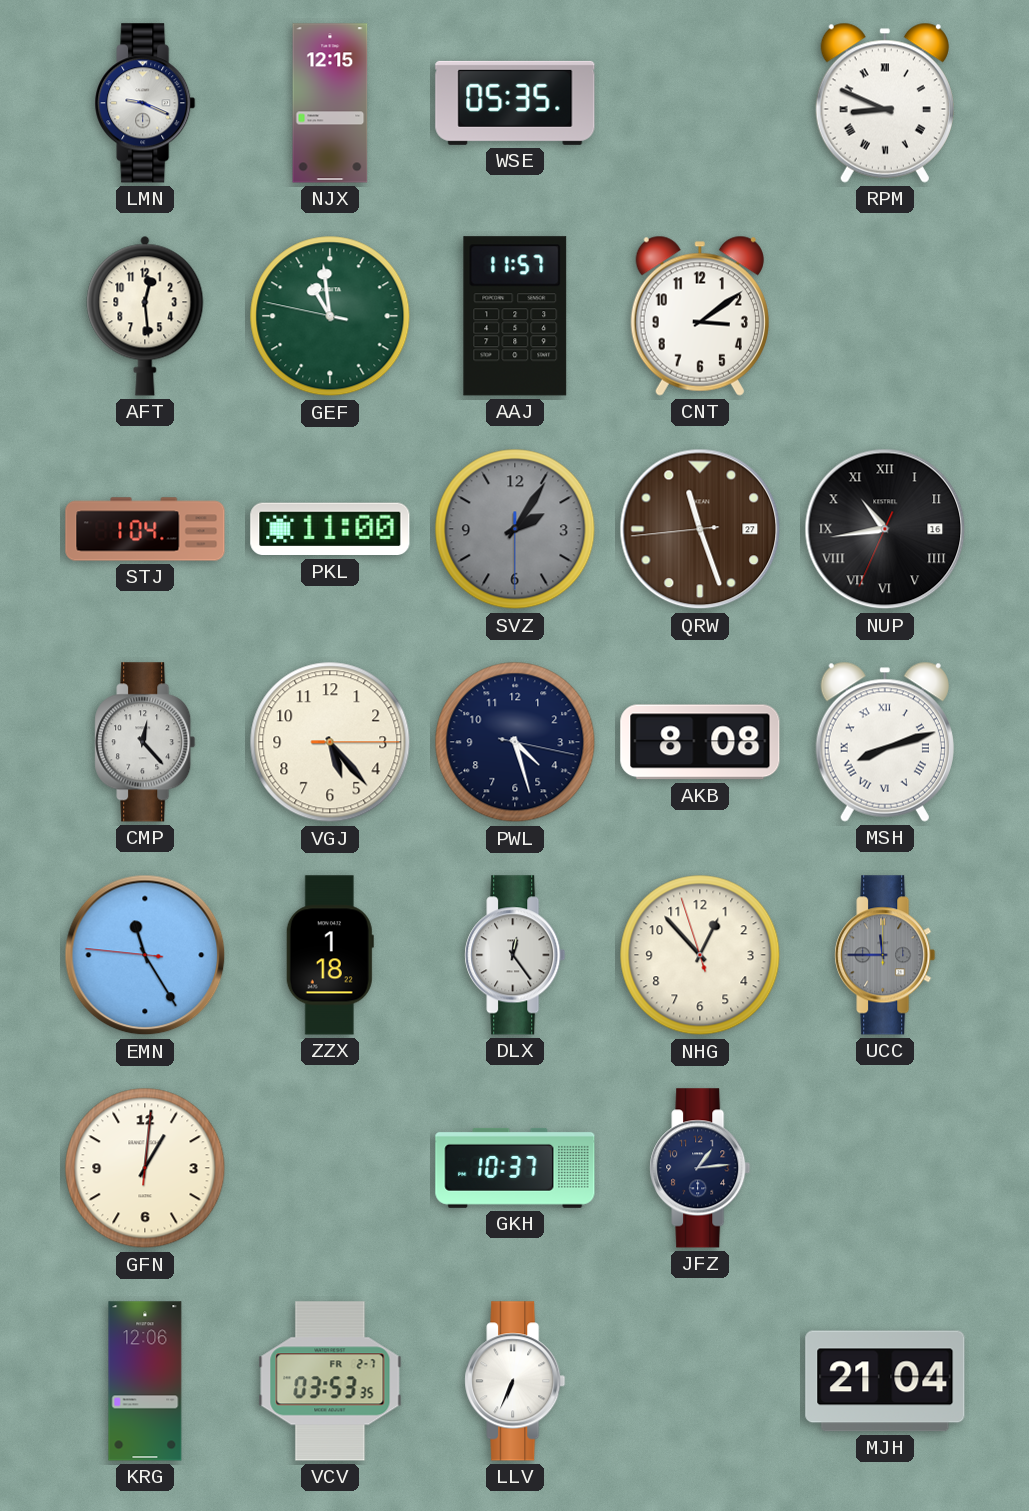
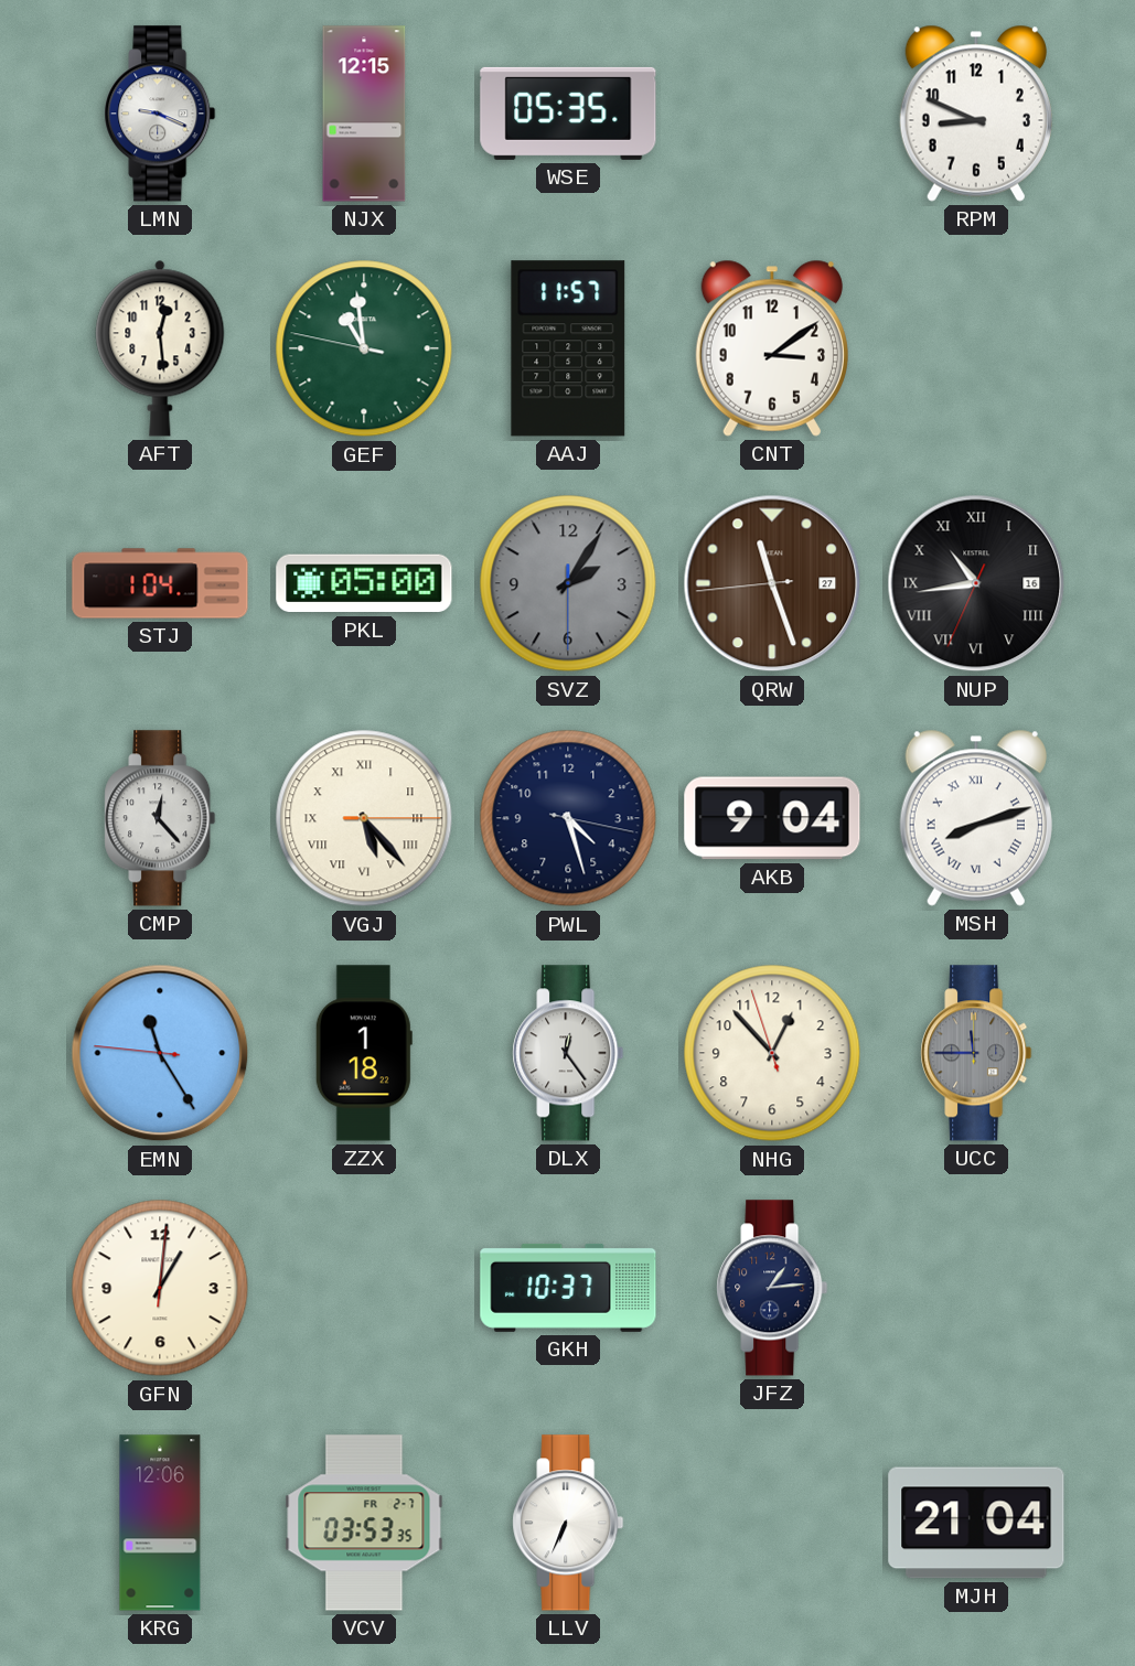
RPM numerals: Roman -> Arabic (976, 114)
PKL: 11:00 -> 05:00 (364, 583)
VGJ numerals: Arabic -> Roman (364, 818)
AKB: 8:08 -> 9:04 (772, 818)
